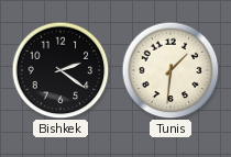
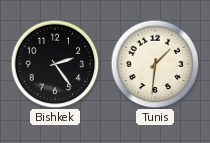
Bishkek: 2:21 -> 2:24 (55, 64)
